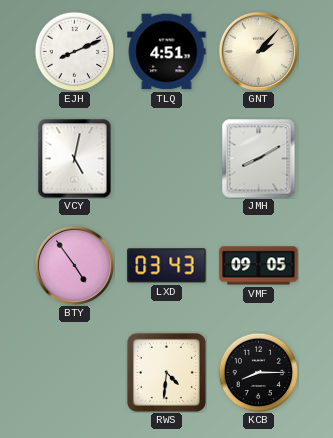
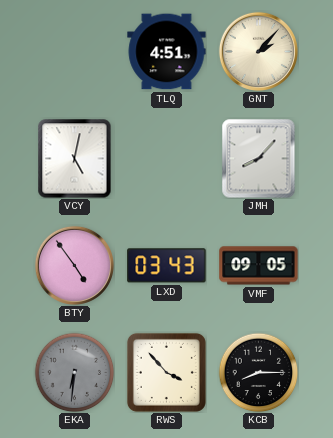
EJH: 8:11 -> none (74, 51)
JMH: 8:10 -> 8:07 (259, 158)
EKA: none -> 6:31 (74, 372)
RWS: 4:31 -> 3:53 (166, 372)
